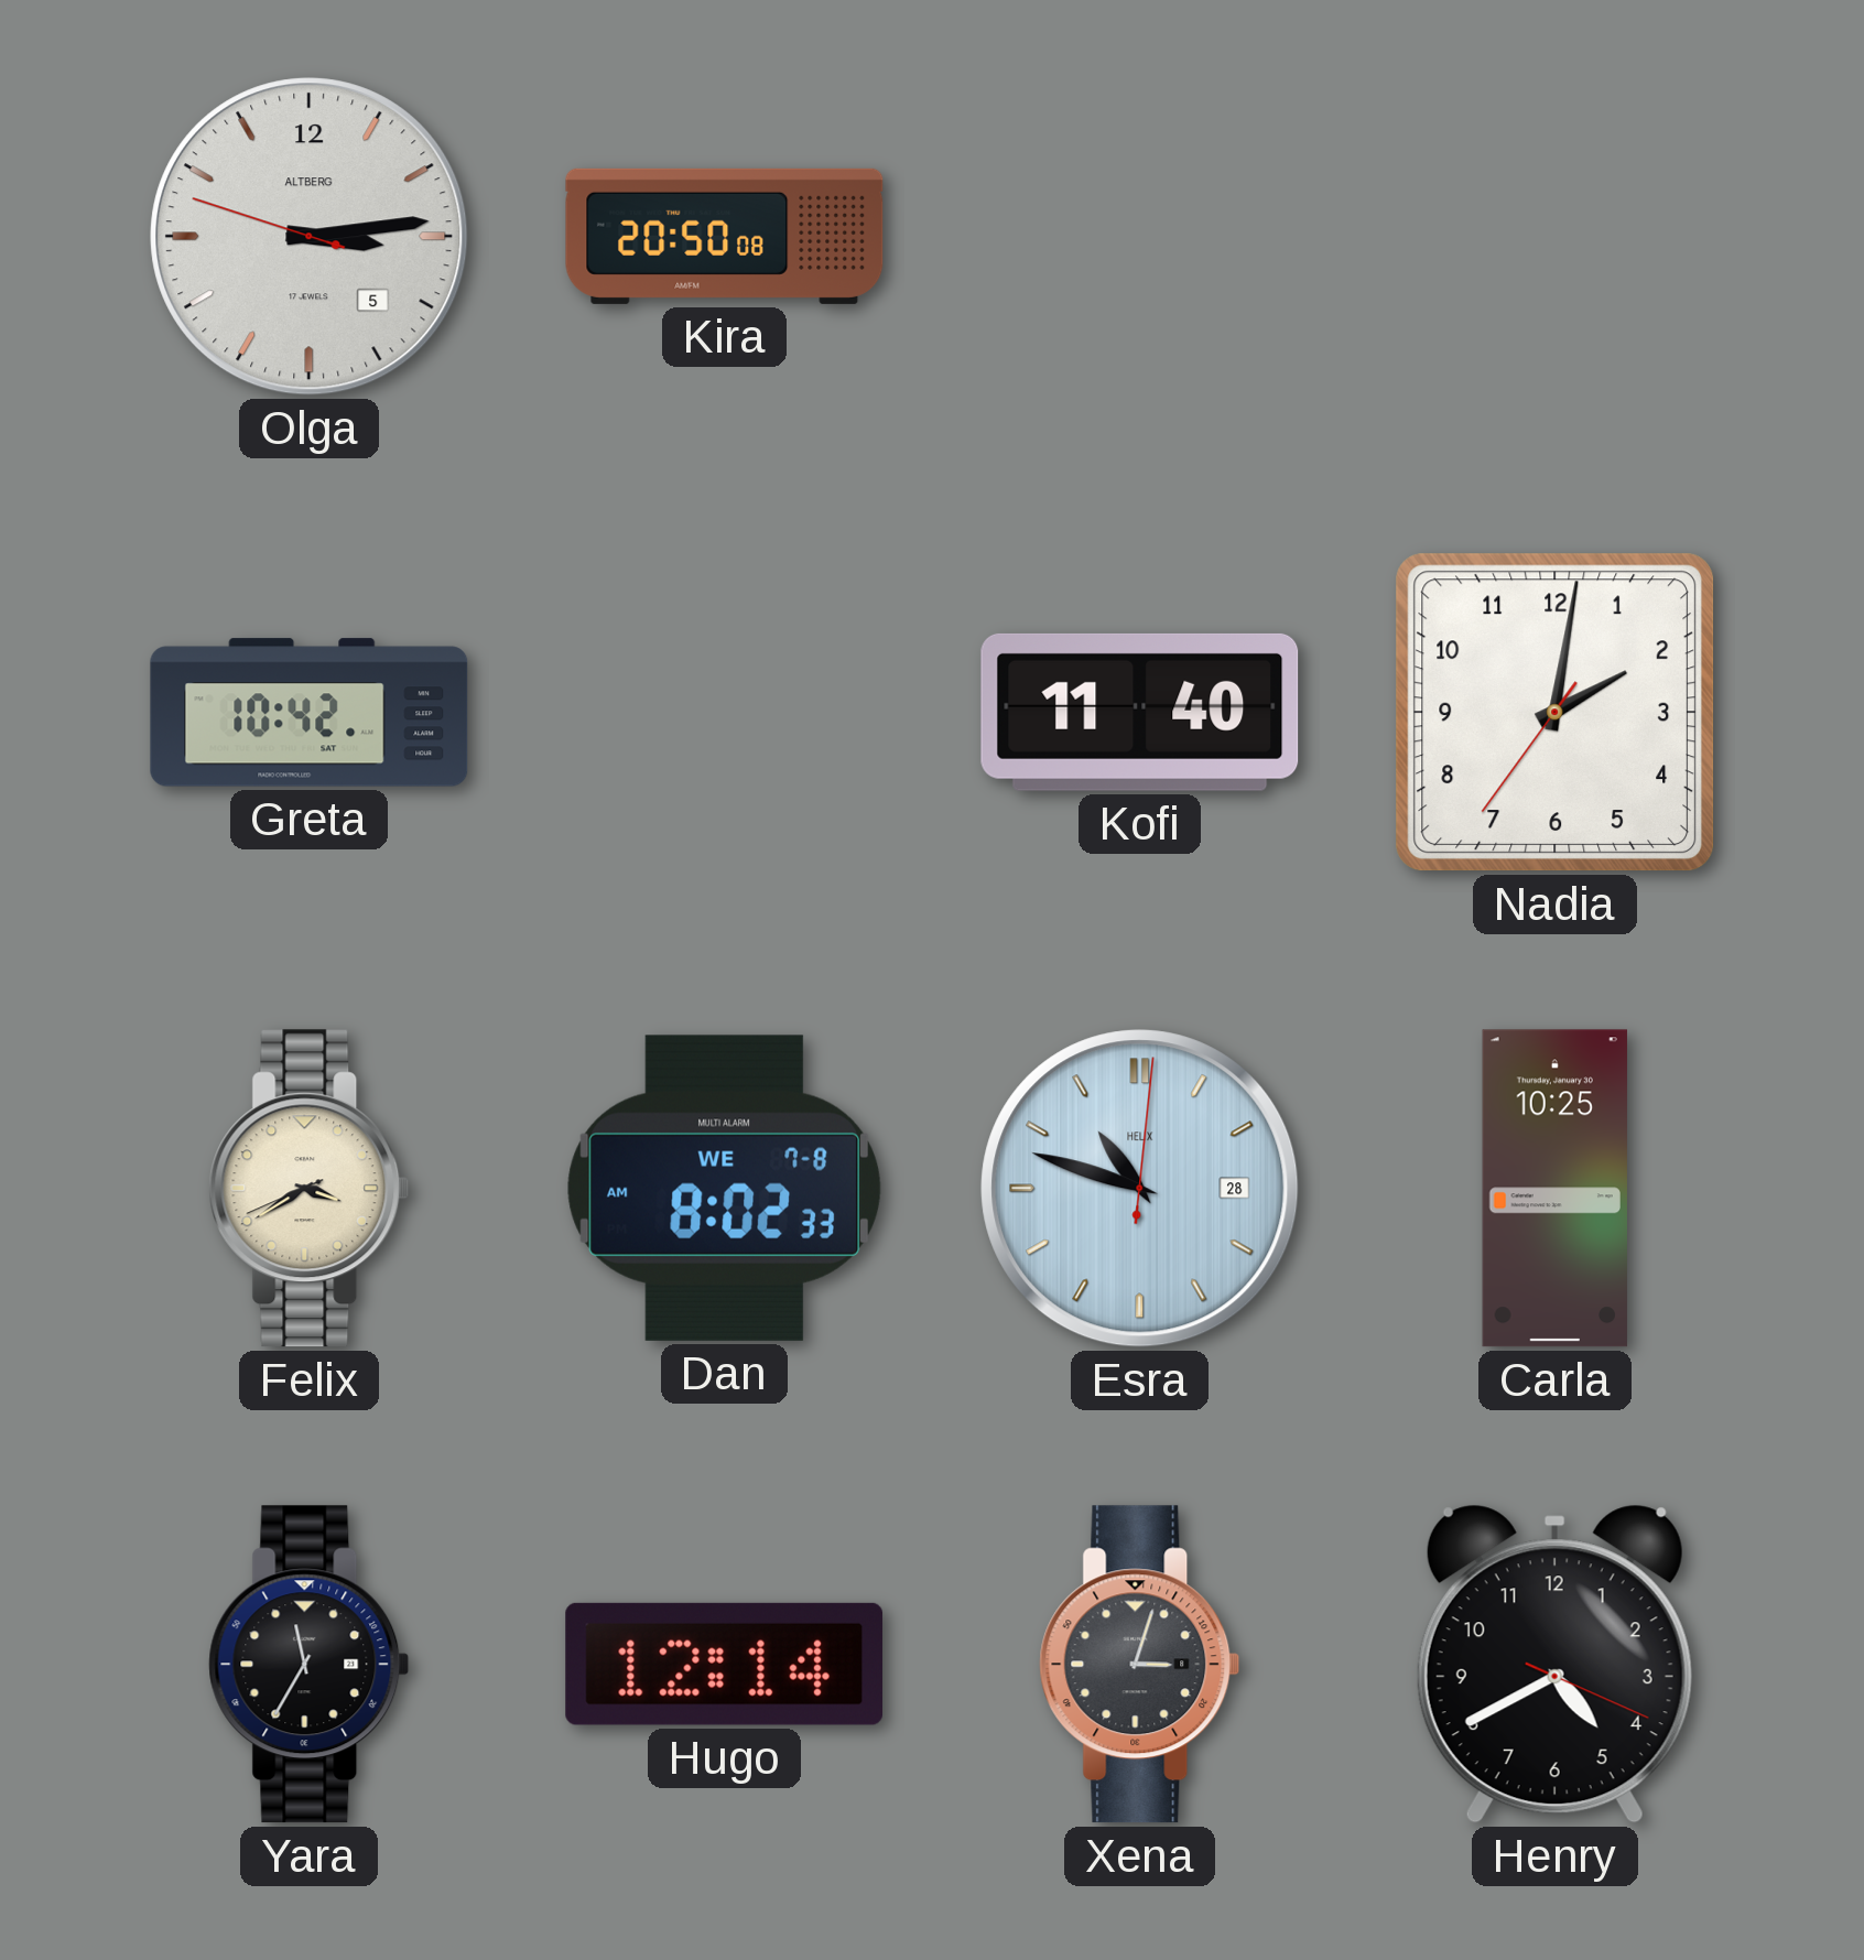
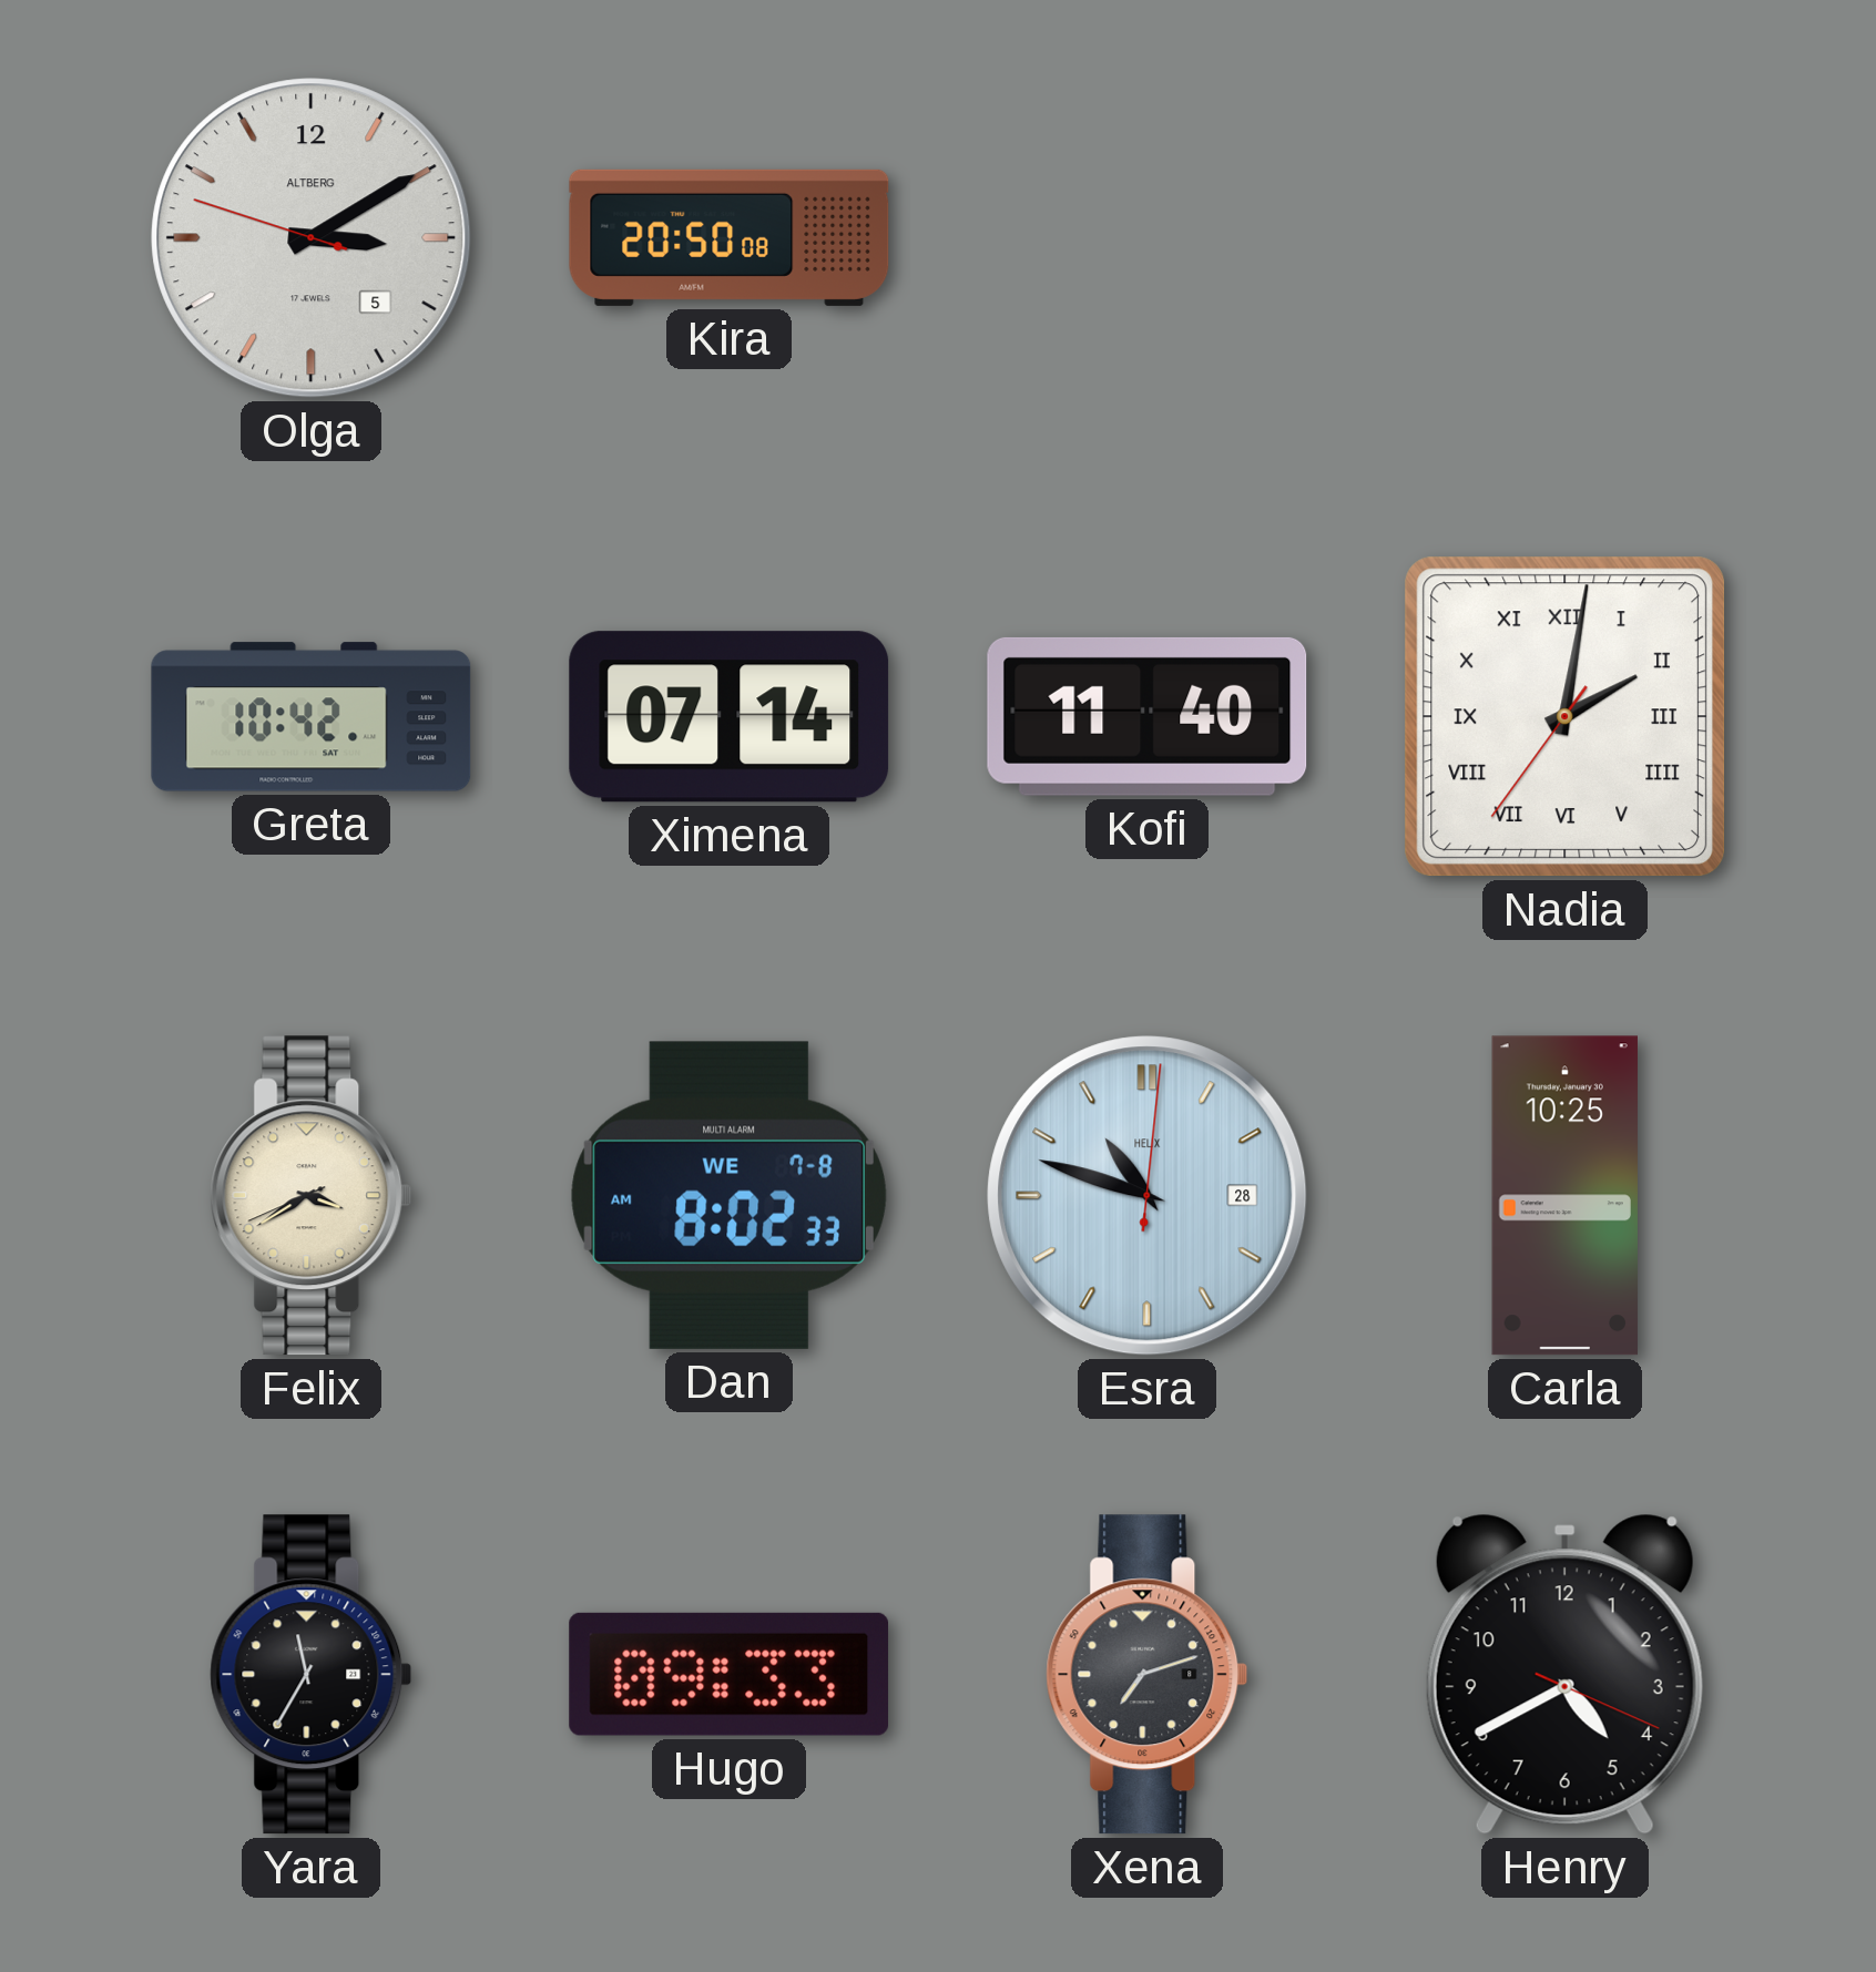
Olga: 3:13 -> 3:09 (312, 238)
Ximena: none -> 07:14 (730, 717)
Nadia numerals: Arabic -> Roman (1566, 717)
Hugo: 12:14 -> 09:33 (728, 1674)
Xena: 3:03 -> 7:12 (1148, 1675)
